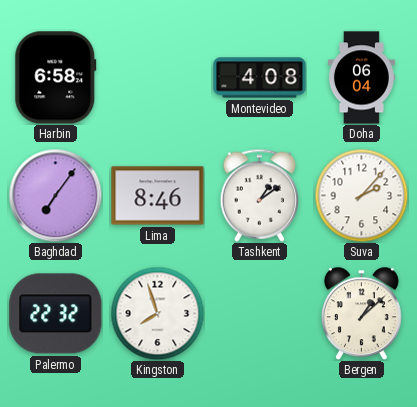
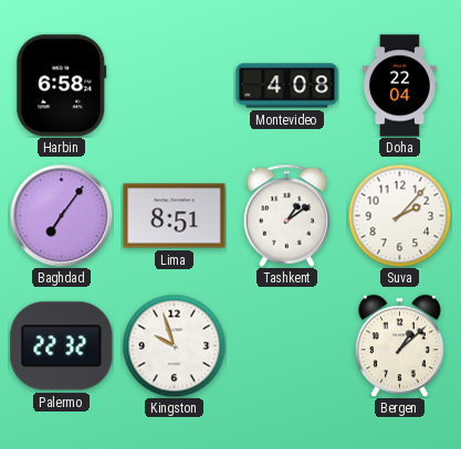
Doha: 06:04 -> 22:04 (399, 86)
Lima: 8:46 -> 8:51 (175, 216)
Kingston: 7:57 -> 9:57 (174, 345)
